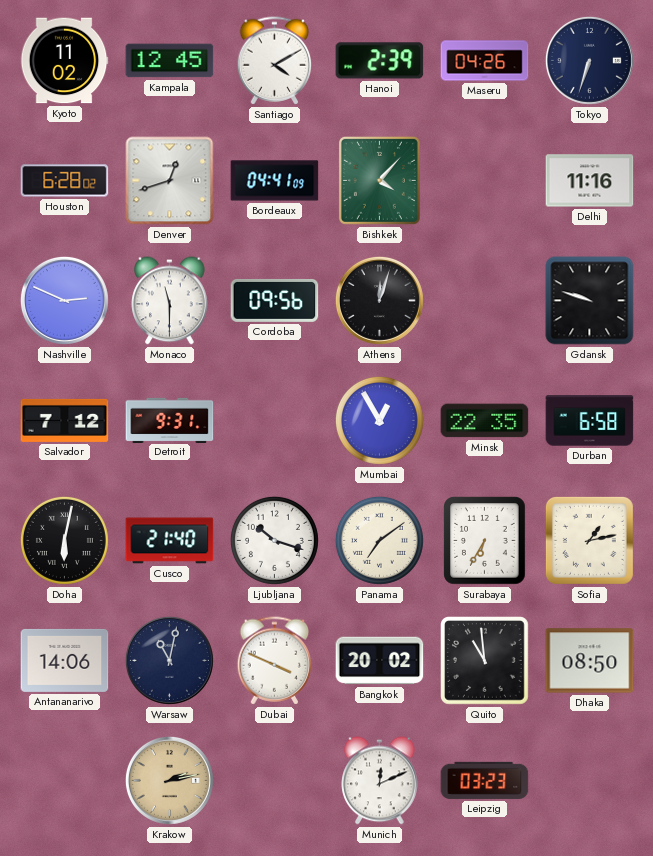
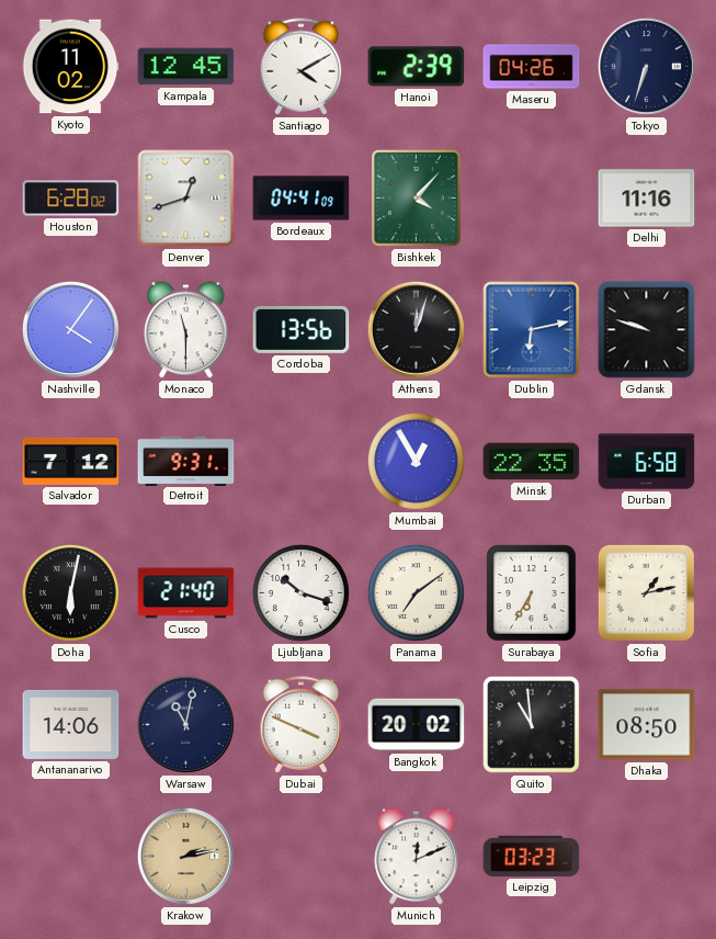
Nashville: 2:49 -> 4:06 (70, 329)
Cordoba: 09:56 -> 13:56 (302, 329)
Dublin: none -> 6:13 (532, 330)
